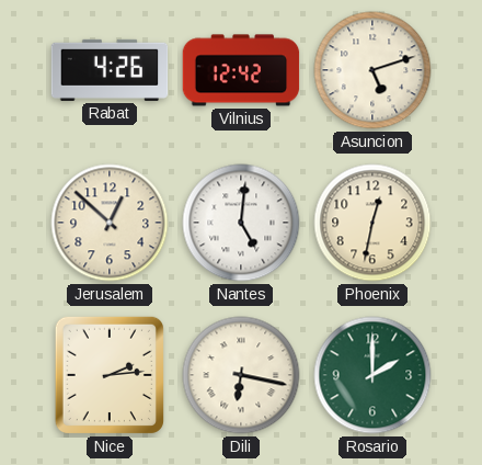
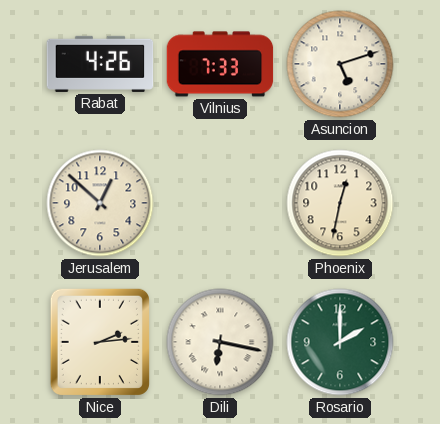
Vilnius: 12:42 -> 7:33 (220, 64)
Nantes: 5:01 -> none (241, 223)
